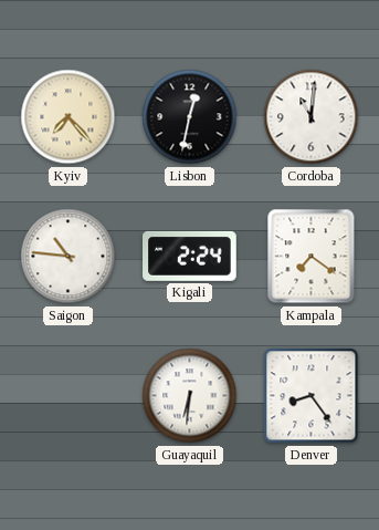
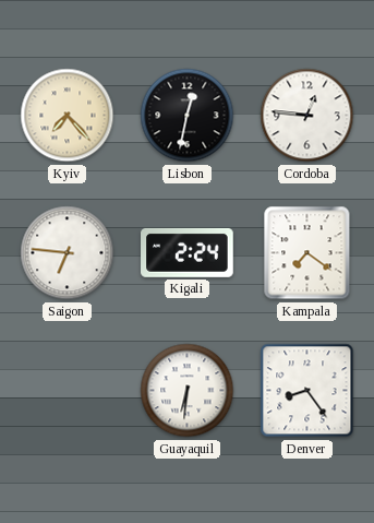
Cordoba: 11:01 -> 12:46 (307, 116)
Saigon: 10:46 -> 6:46 (68, 253)
